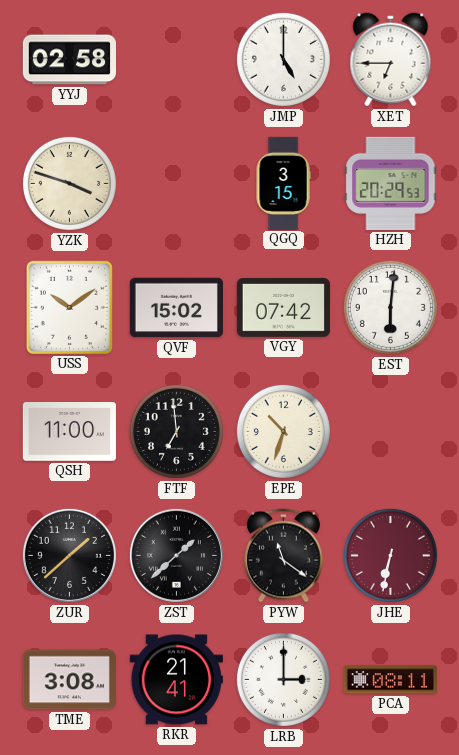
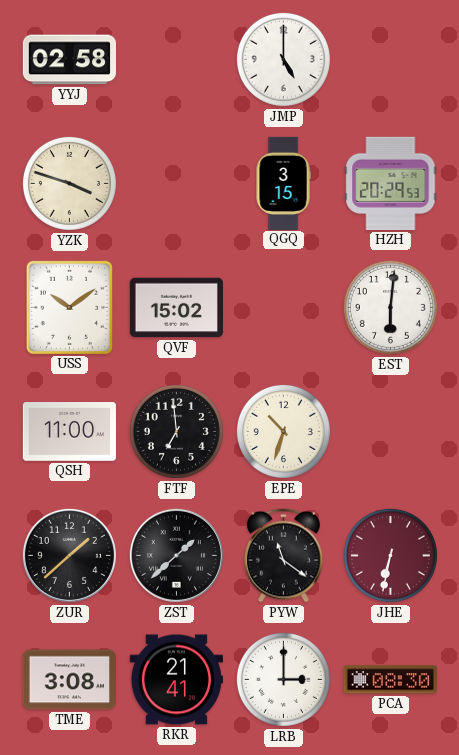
XET: 6:45 -> none (391, 60)
VGY: 07:42 -> none (283, 307)
PCA: 08:11 -> 08:30 (390, 680)
